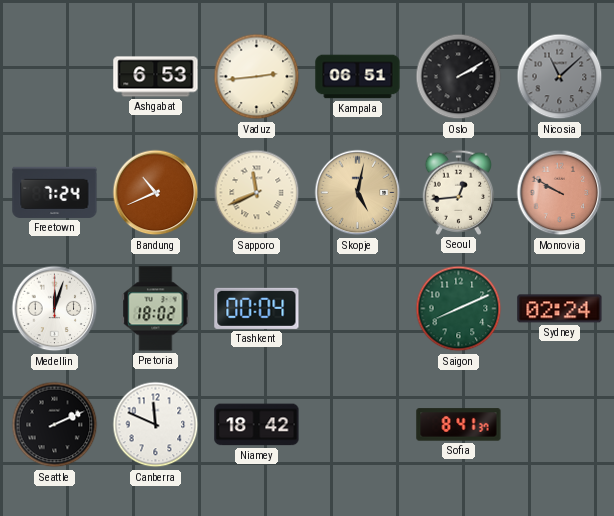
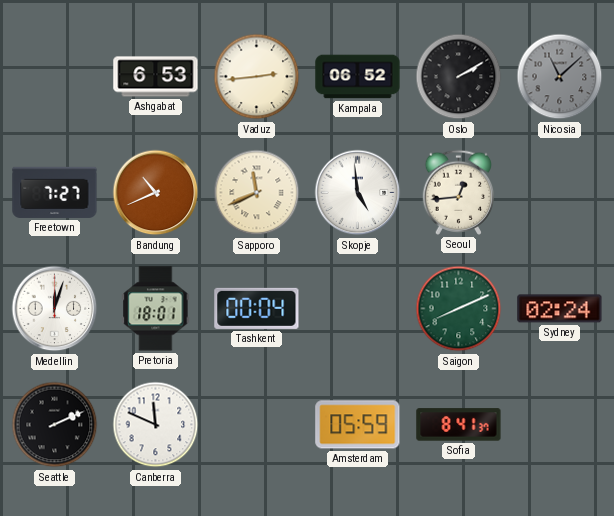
Kampala: 06:51 -> 06:52 (358, 77)
Freetown: 7:24 -> 7:27 (55, 192)
Skopje: 5:02 -> 4:59 (358, 193)
Skopje dial: champagne -> white (358, 193)
Monrovia: 9:50 -> none (560, 193)
Pretoria: 18:02 -> 18:01 (156, 309)
Niamey: 18:42 -> none (257, 425)
Amsterdam: none -> 05:59 (358, 425)
